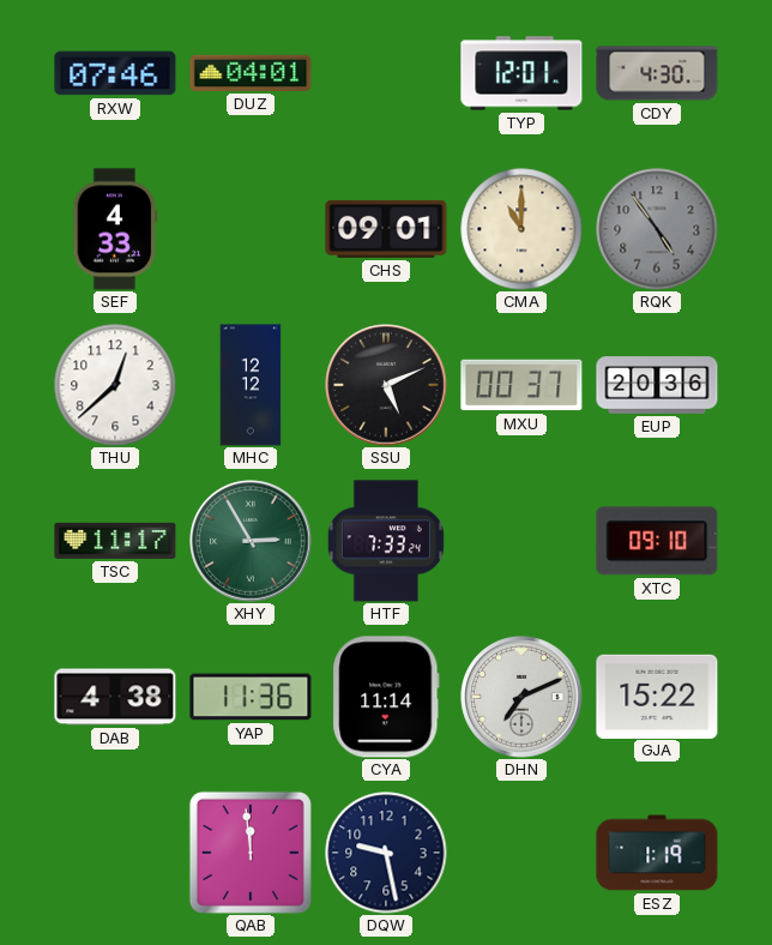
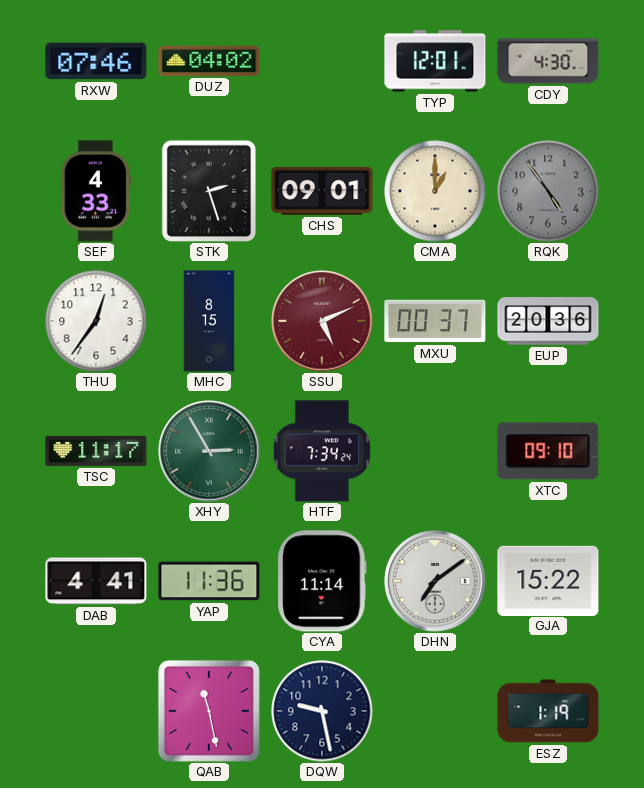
DUZ: 04:01 -> 04:02 (209, 61)
STK: none -> 2:27 (208, 191)
CMA: 11:00 -> 1:00 (435, 191)
THU: 12:38 -> 12:36 (96, 321)
MHC: 12:12 -> 8:15 (209, 321)
SSU dial: black -> burgundy (322, 321)
HTF: 7:33 -> 7:34 (322, 451)
DAB: 4:38 -> 4:41 (96, 581)
DHN: 7:11 -> 7:09 (435, 581)
QAB: 11:59 -> 11:28 (209, 711)
